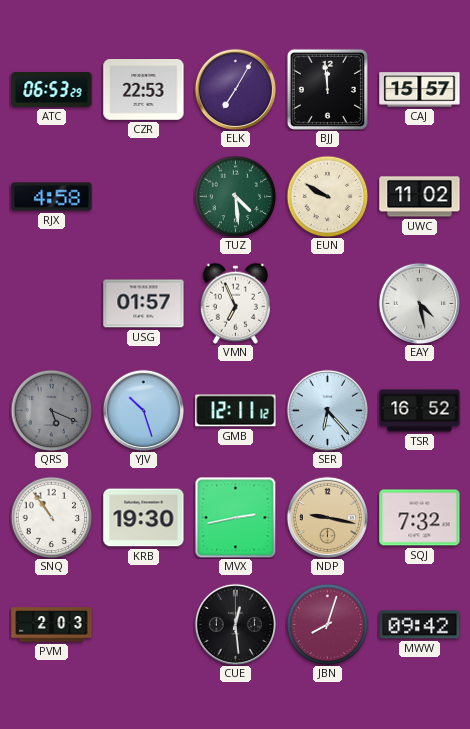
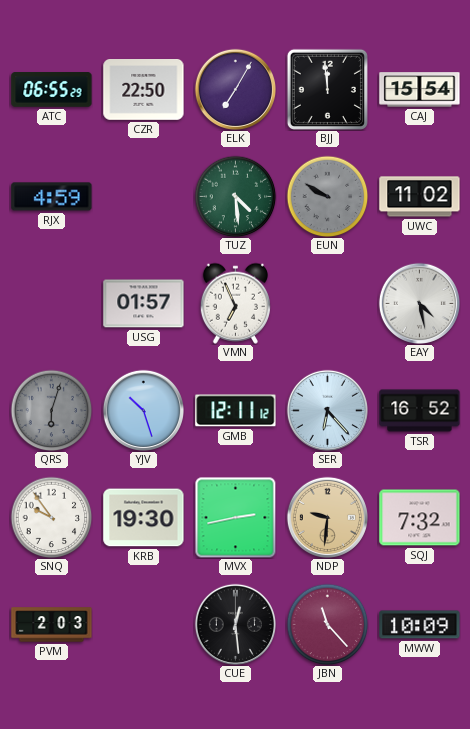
ATC: 06:53 -> 06:55 (52, 90)
CZR: 22:53 -> 22:50 (144, 90)
CAJ: 15:57 -> 15:54 (420, 90)
RJX: 4:58 -> 4:59 (52, 197)
EUN dial: cream -> grey (327, 196)
QRS: 5:19 -> 6:03 (51, 410)
SNQ: 10:54 -> 9:54 (51, 517)
NDP: 9:17 -> 9:31 (327, 517)
JBN: 8:03 -> 11:23 (327, 624)
MWW: 09:42 -> 10:09 (420, 625)
